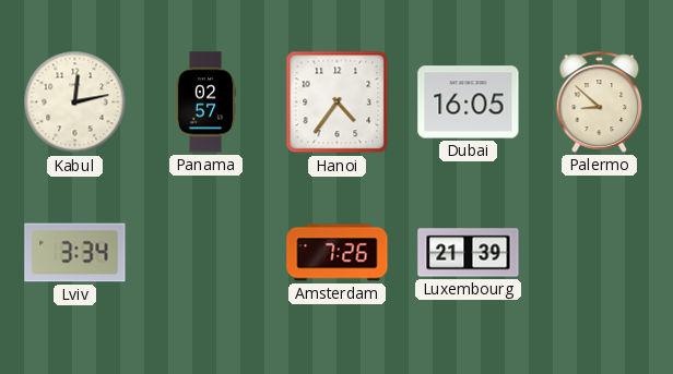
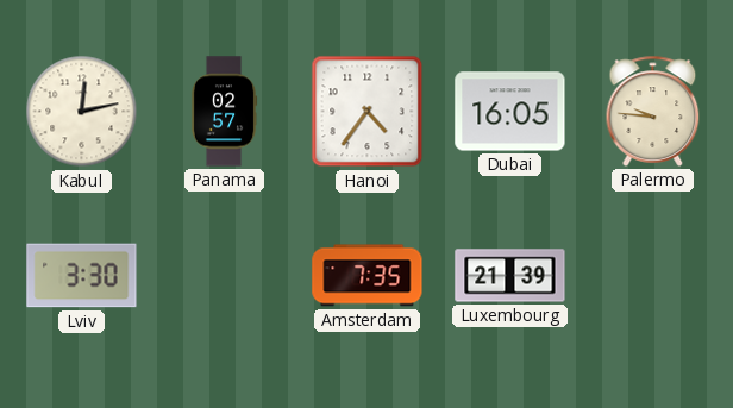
Palermo: 8:52 -> 9:46 (653, 111)
Lviv: 3:34 -> 3:30 (82, 276)
Amsterdam: 7:26 -> 7:35 (368, 276)
